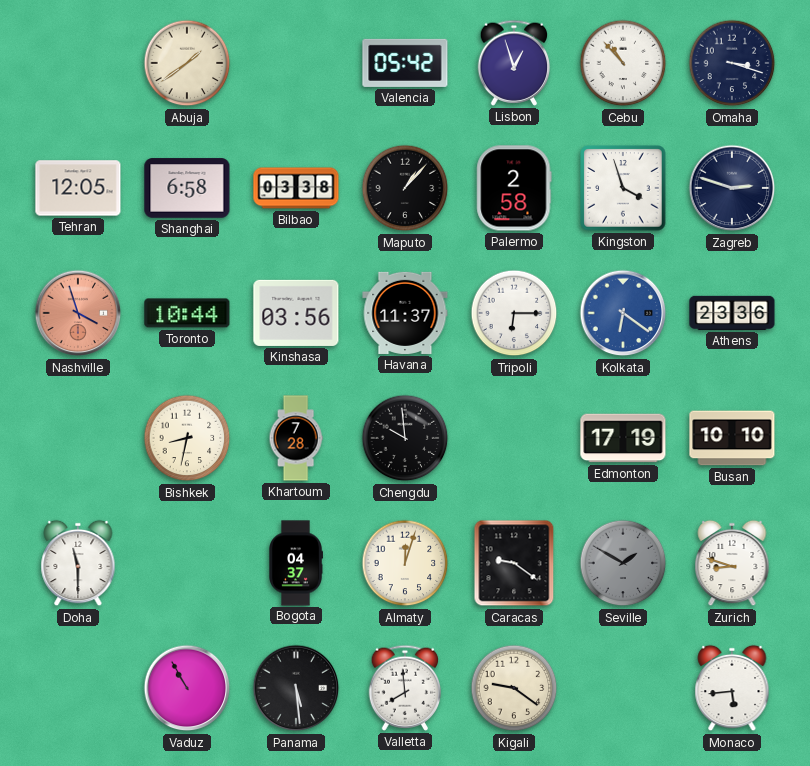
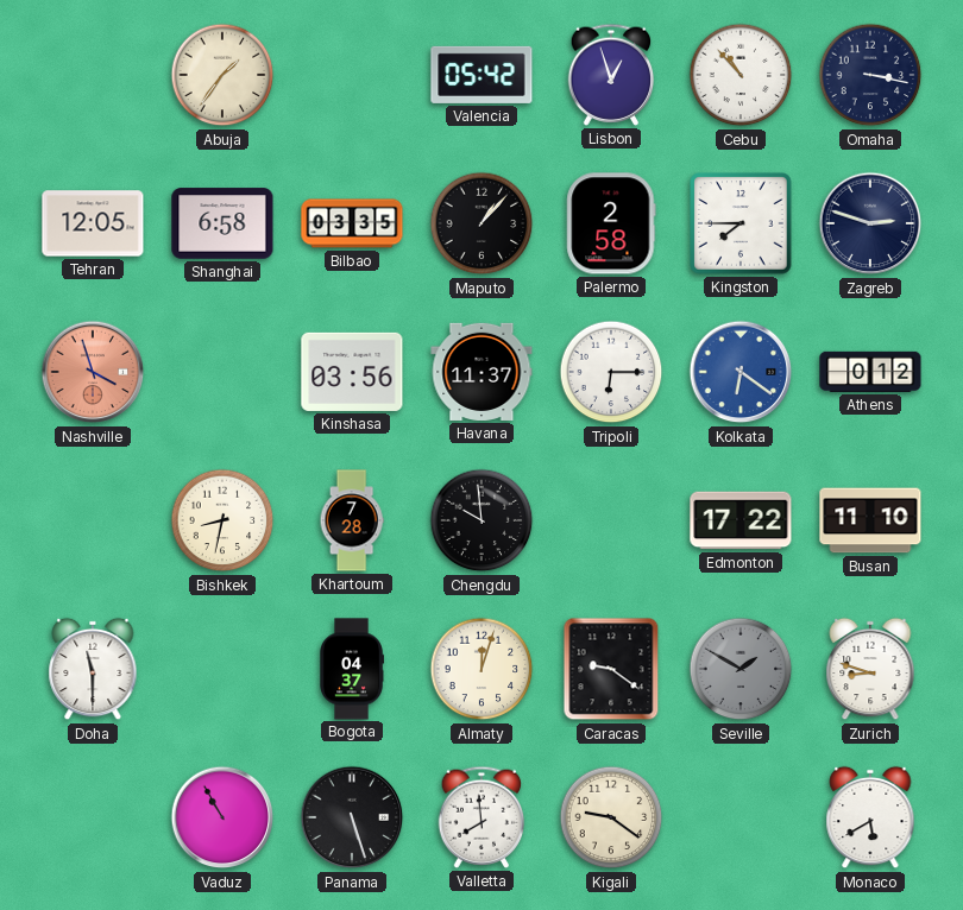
Abuja: 1:39 -> 1:36 (222, 75)
Omaha: 3:18 -> 3:17 (870, 75)
Bilbao: 03:38 -> 03:35 (352, 223)
Kingston: 3:57 -> 7:45 (741, 223)
Toronto: 10:44 -> none (187, 313)
Athens: 23:36 -> 0:12 (870, 372)
Edmonton: 17:19 -> 17:22 (741, 520)
Busan: 10:10 -> 11:10 (870, 520)
Panama: 5:29 -> 5:27 (352, 817)
Monaco: 5:44 -> 5:40 (870, 817)
